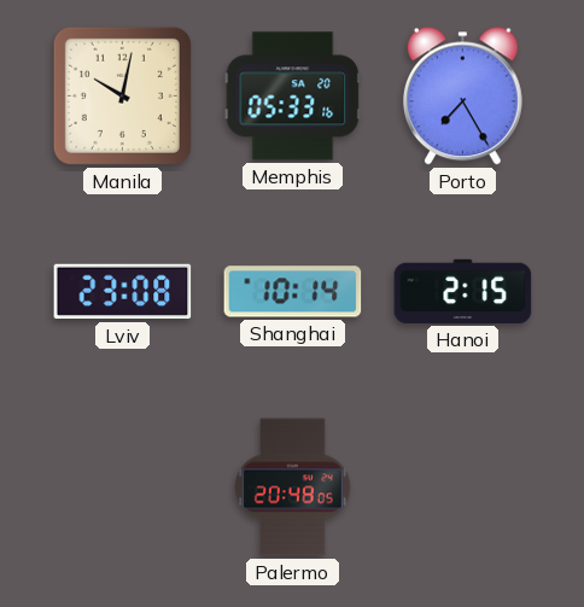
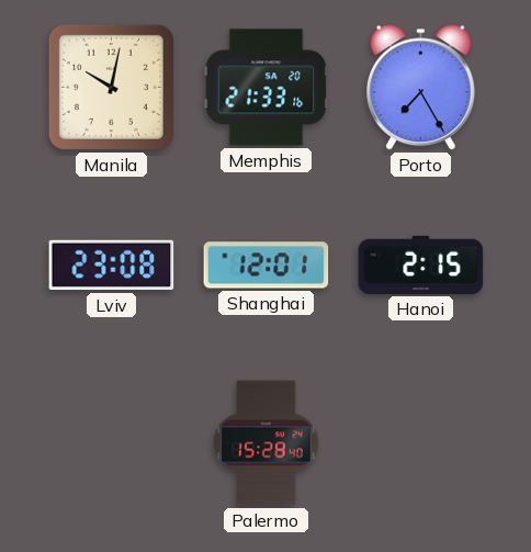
Memphis: 05:33 -> 21:33 (267, 88)
Shanghai: 10:14 -> 12:01 (267, 266)
Palermo: 20:48 -> 15:28 (267, 443)
